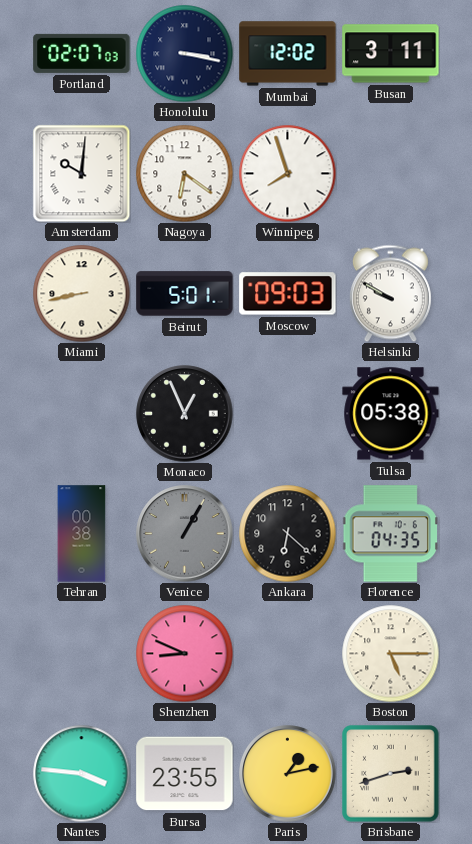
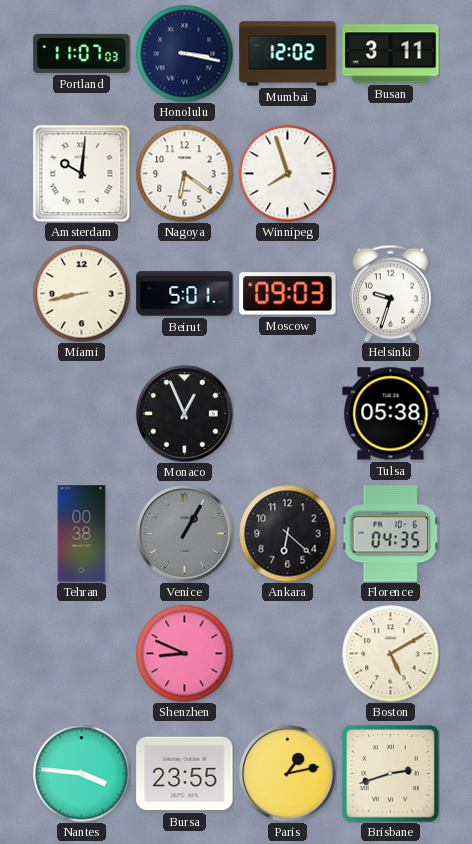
Portland: 02:07 -> 11:07 (82, 53)
Helsinki: 9:50 -> 9:33 (390, 293)
Boston: 5:15 -> 5:10 (390, 653)
